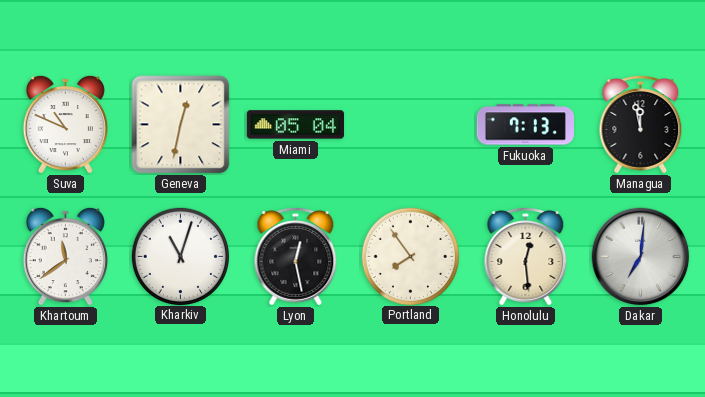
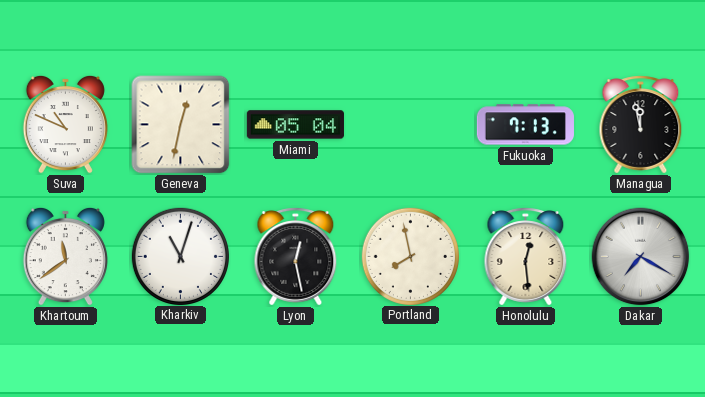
Portland: 7:54 -> 7:58 (410, 256)
Dakar: 7:01 -> 7:20 (641, 257)
